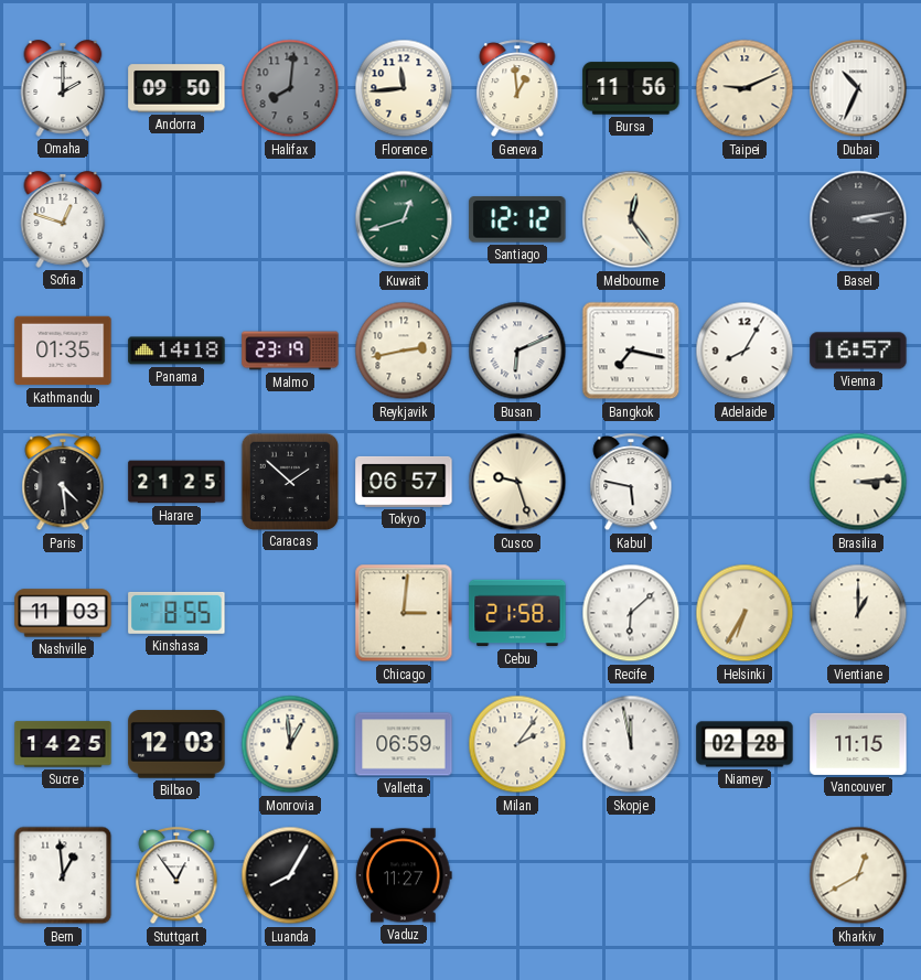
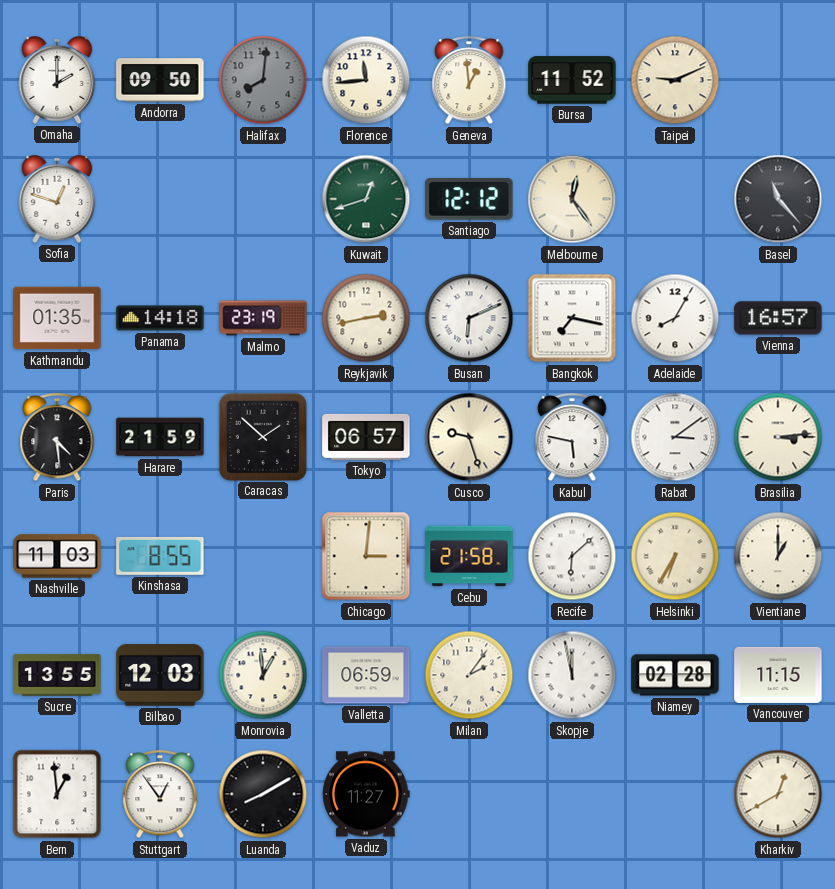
Bursa: 11:56 -> 11:52 (572, 80)
Dubai: 10:34 -> none (858, 88)
Basel: 3:13 -> 11:23 (778, 199)
Harare: 21:25 -> 21:59 (160, 437)
Rabat: none -> 3:09 (675, 437)
Sucre: 14:25 -> 13:55 (57, 675)
Luanda: 8:05 -> 8:10 (263, 794)
